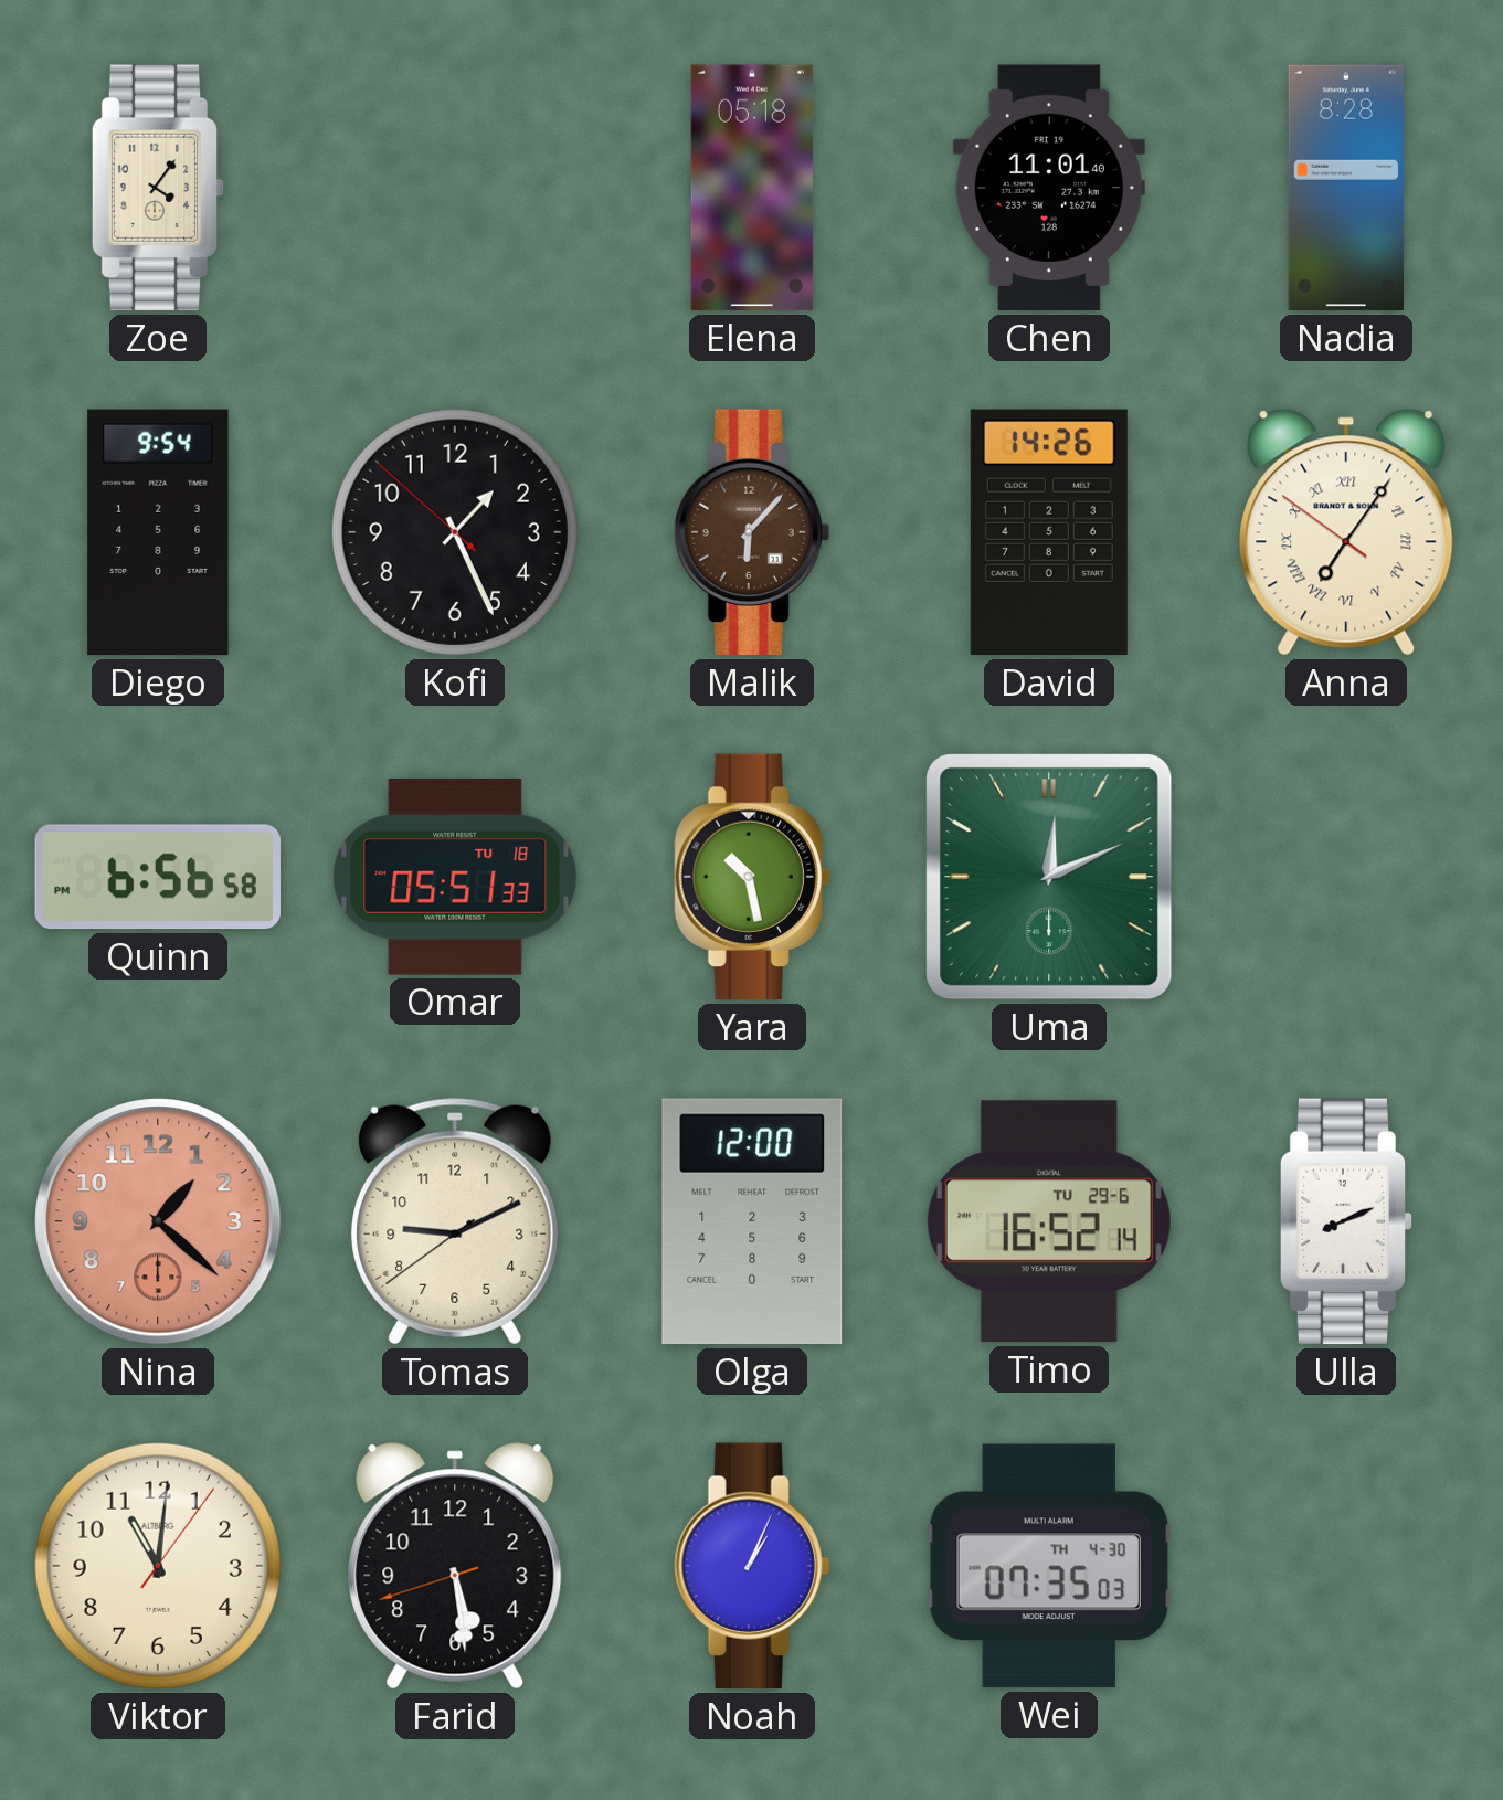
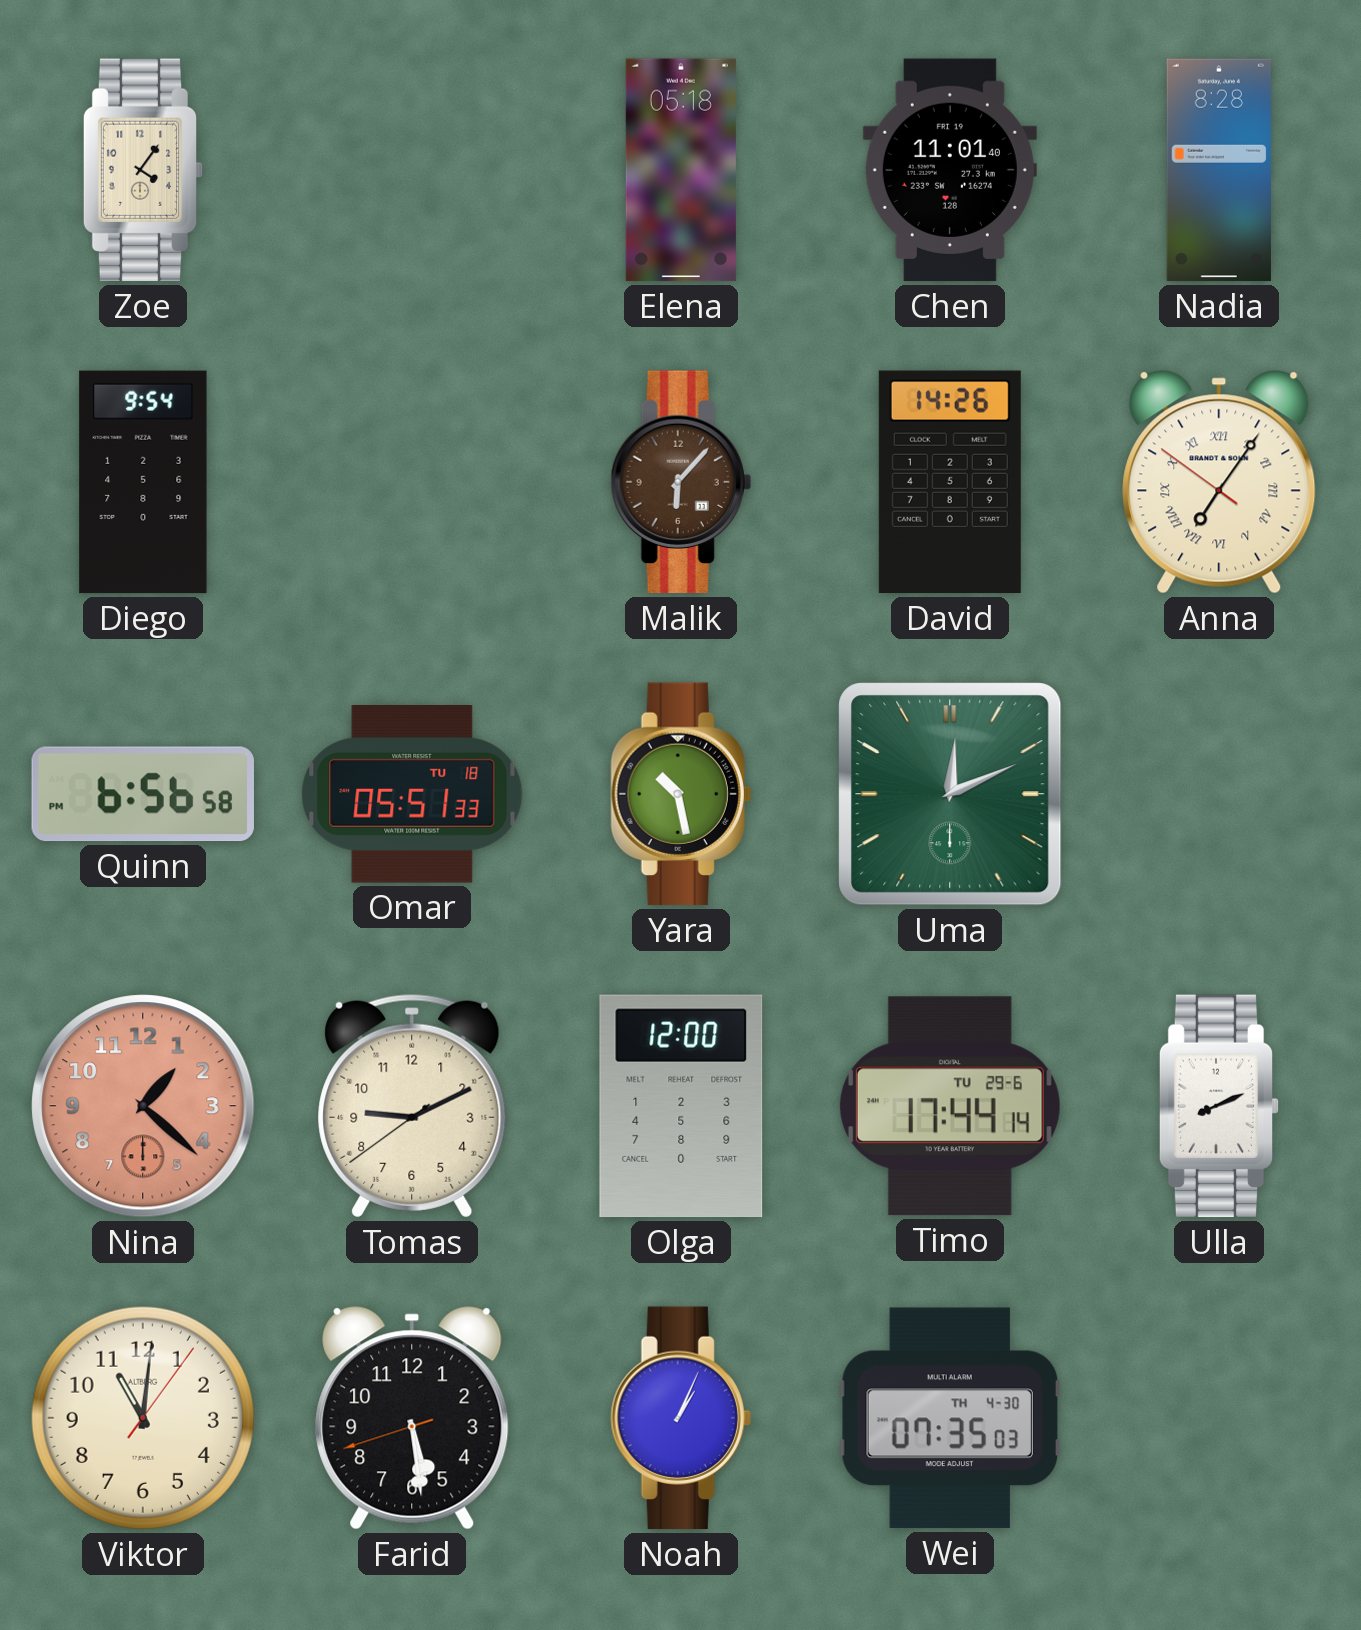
Kofi: 1:25 -> none (455, 532)
Timo: 16:52 -> 17:44 (950, 1106)
